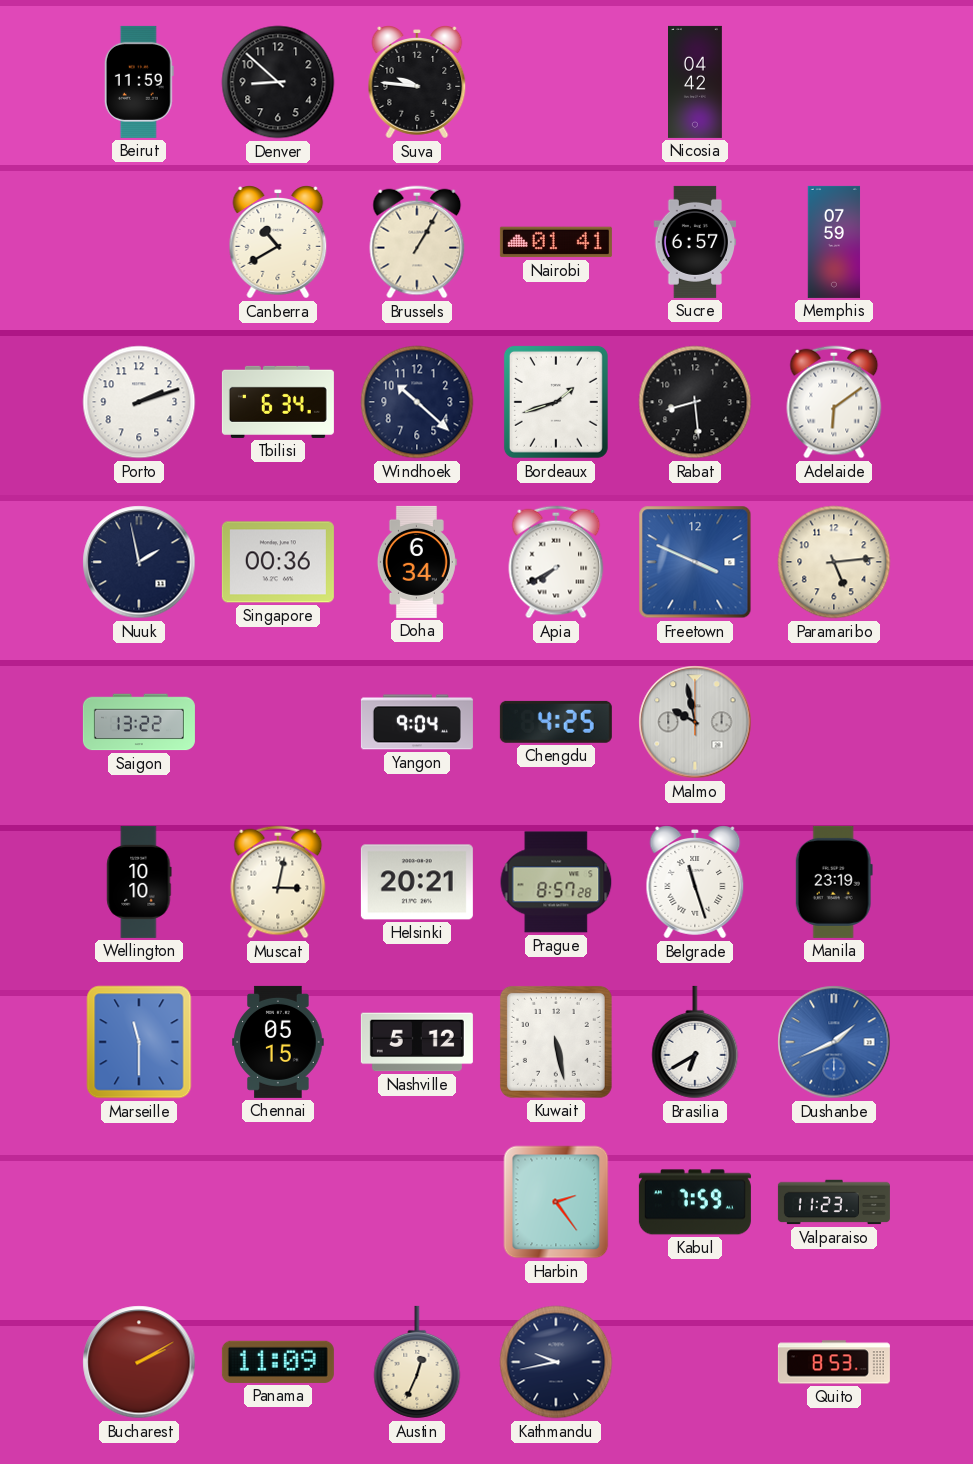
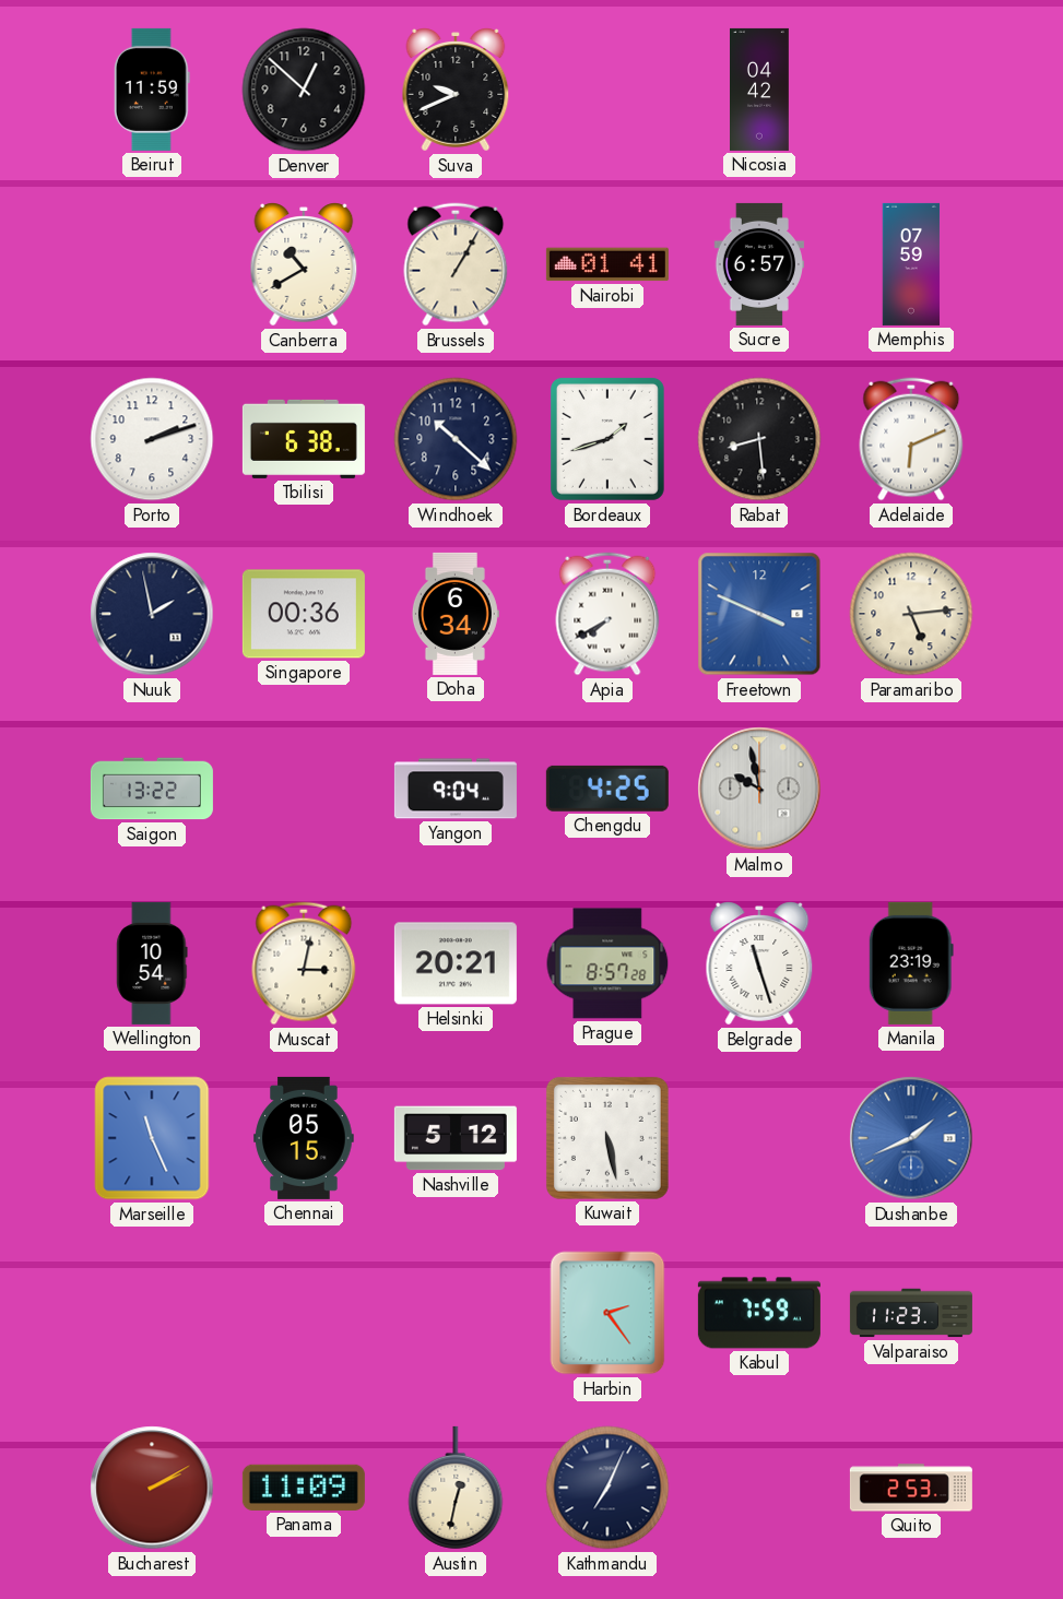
Denver: 8:52 -> 12:52 (304, 90)
Suva: 9:46 -> 9:41 (456, 90)
Tbilisi: 6:34 -> 6:38 (304, 439)
Adelaide: 6:09 -> 6:11 (911, 439)
Wellington: 10:10 -> 10:54 (152, 963)
Marseille: 11:30 -> 11:26 (152, 1138)
Brasilia: 6:40 -> none (695, 1042)
Austin: 12:34 -> 12:32 (456, 1488)
Kathmandu: 9:43 -> 7:04 (607, 1488)
Quito: 8:53 -> 2:53 (911, 1488)
